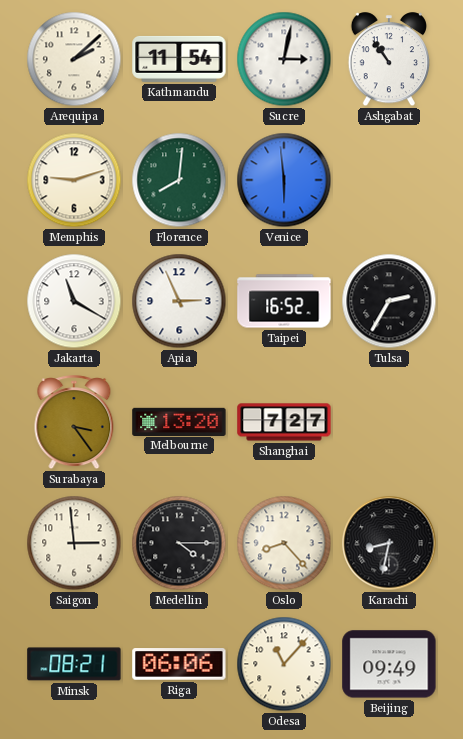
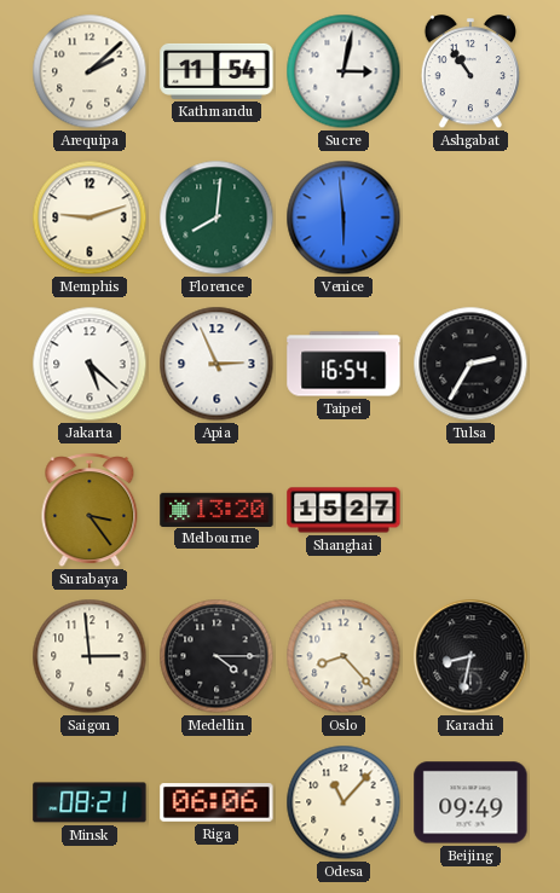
Jakarta: 11:20 -> 5:22 (90, 364)
Taipei: 16:52 -> 16:54 (343, 364)
Shanghai: 7:27 -> 15:27 (343, 510)
